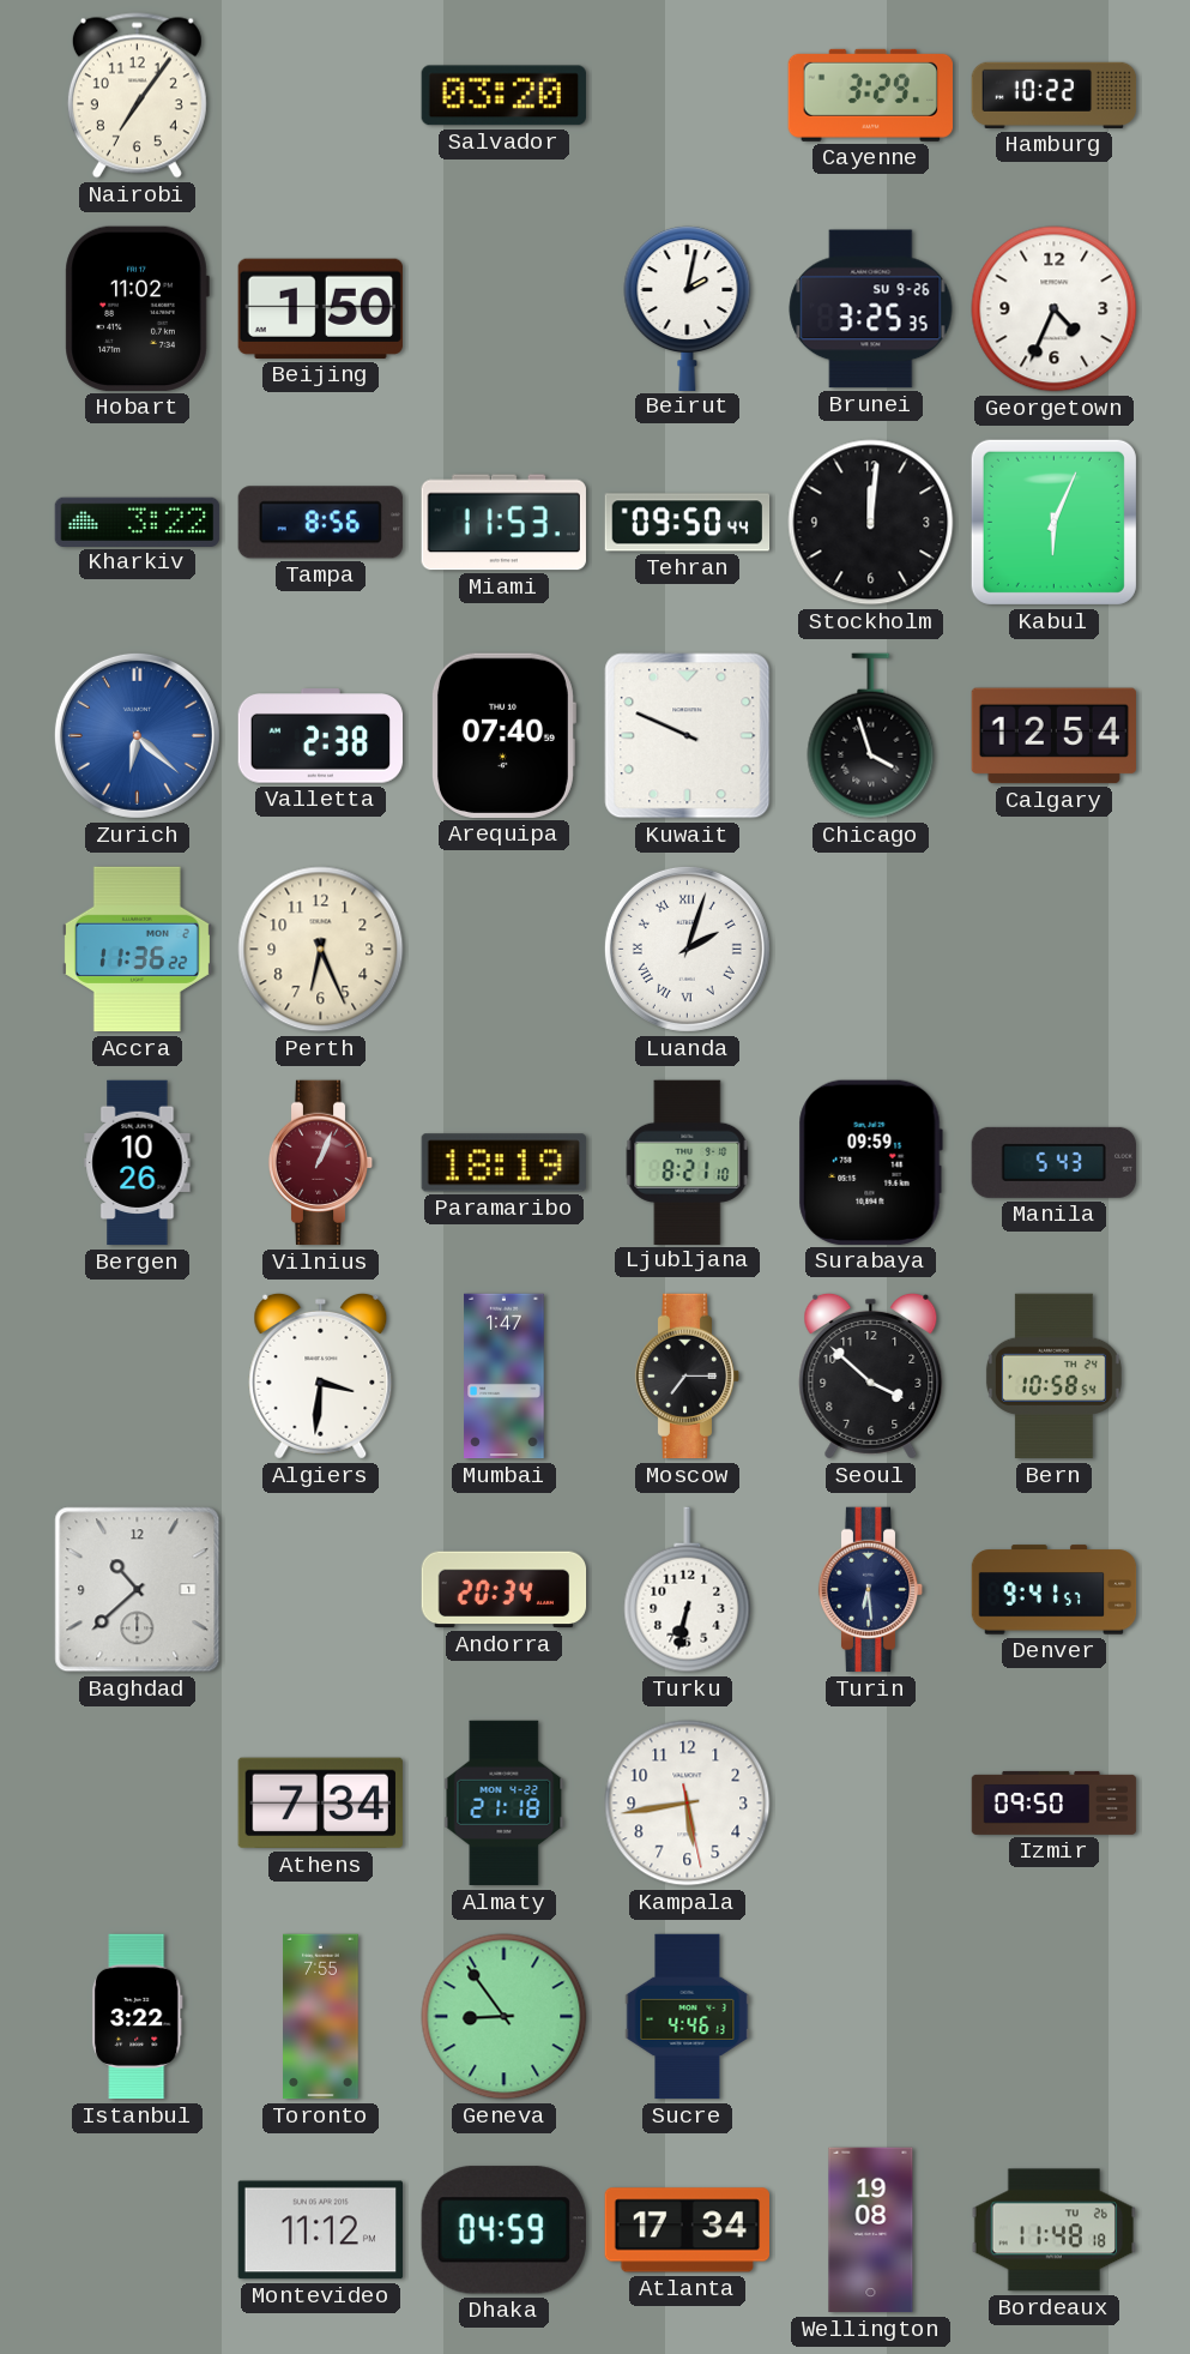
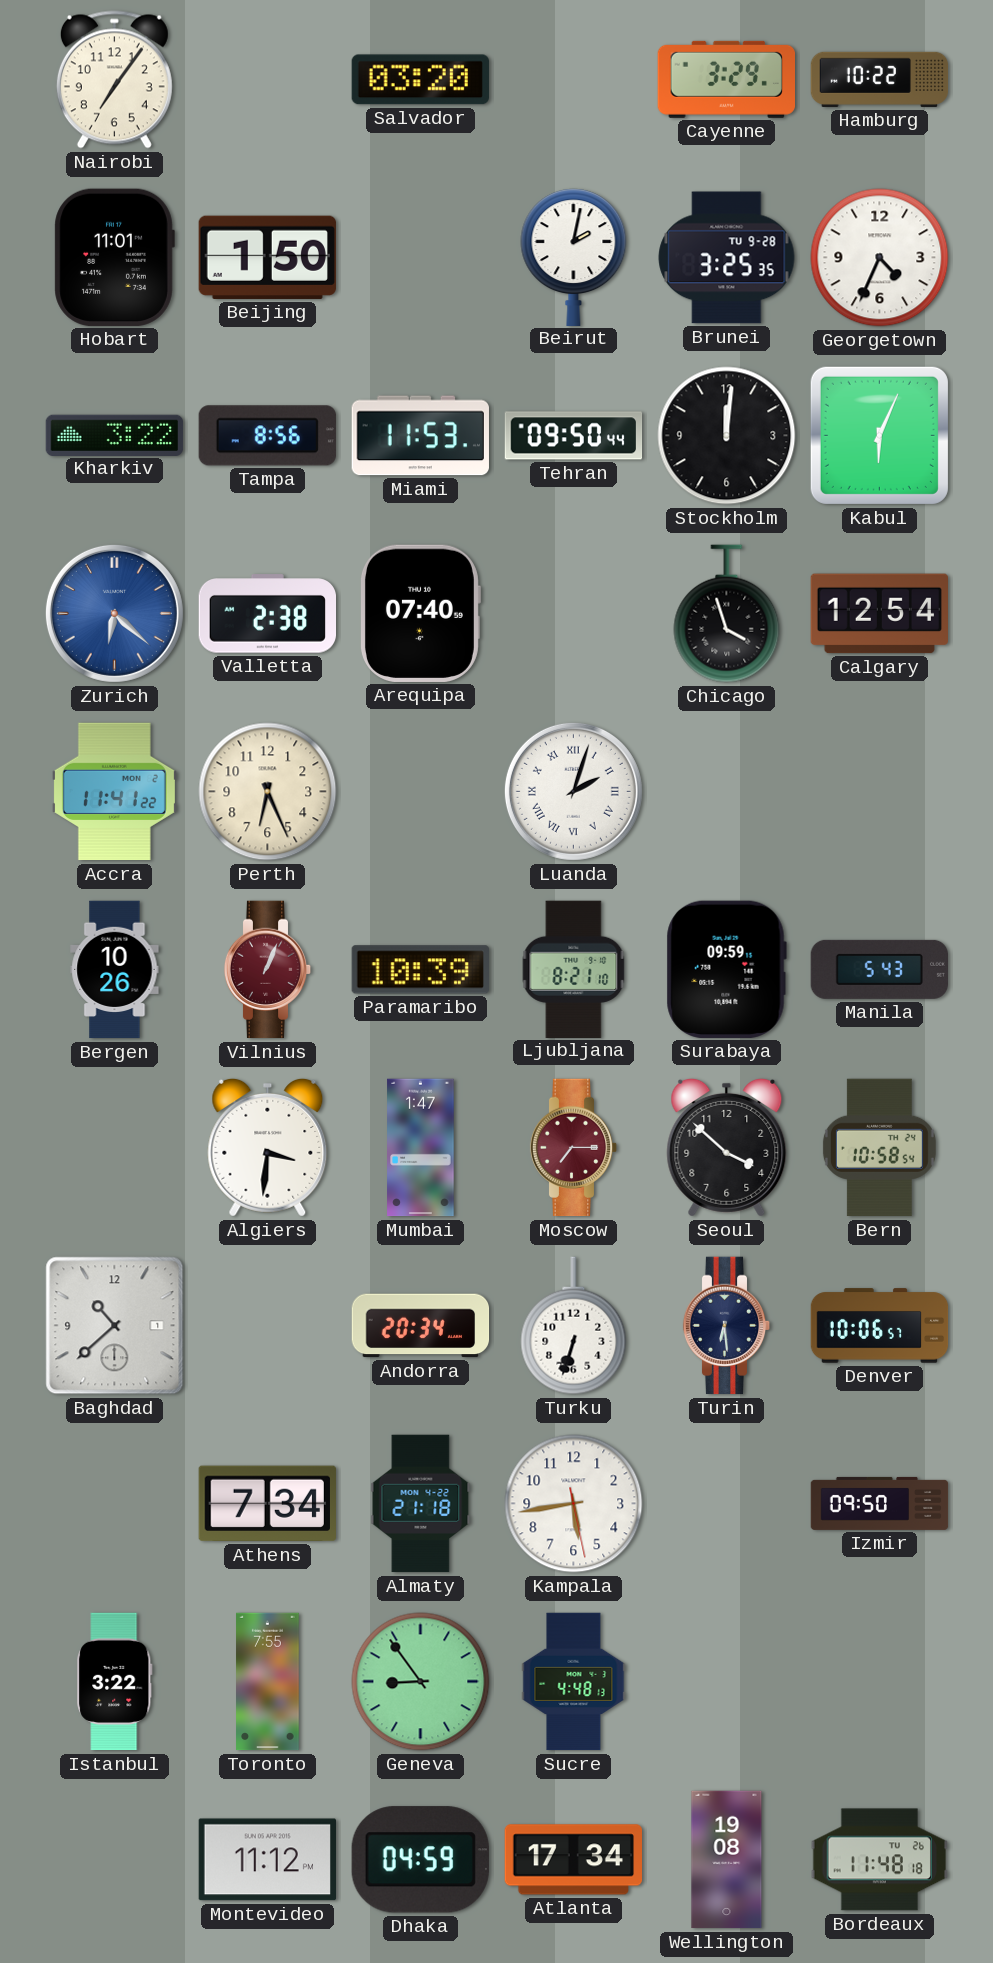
Hobart: 11:02 -> 11:01 (114, 257)
Brunei date: SU 9-26 -> TU 9-28 (727, 258)
Kuwait: 9:49 -> none (688, 736)
Accra: 11:36 -> 11:41 (114, 792)
Paramaribo: 18:19 -> 10:39 (420, 970)
Moscow dial: black -> burgundy (574, 1148)
Turku: 6:32 -> 6:33 (574, 1326)
Denver: 9:41 -> 10:06 (880, 1326)
Sucre: 4:46 -> 4:48 (574, 1682)
